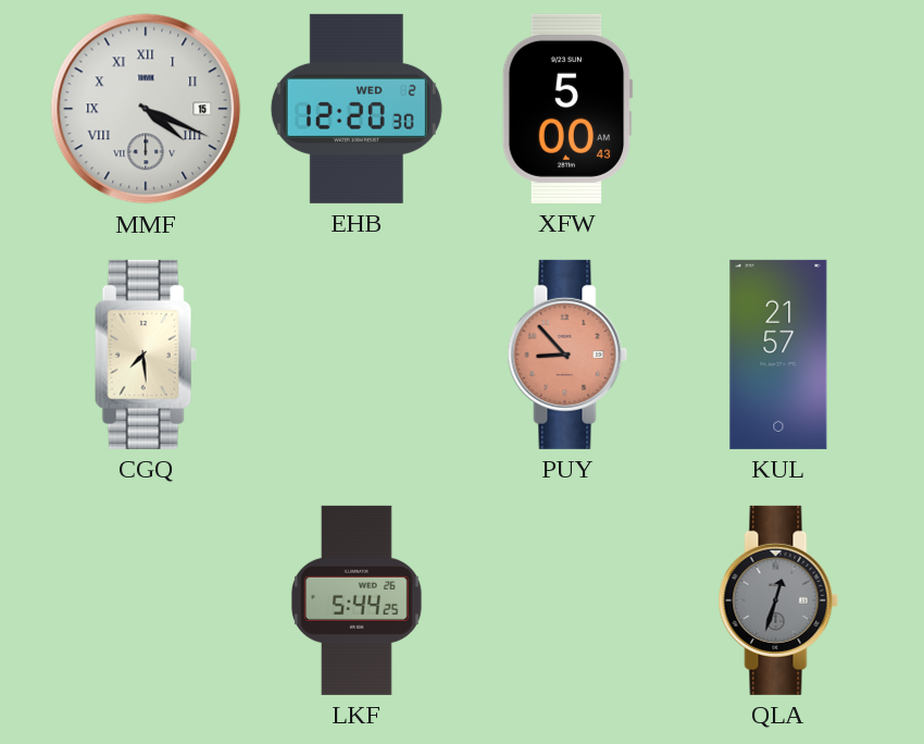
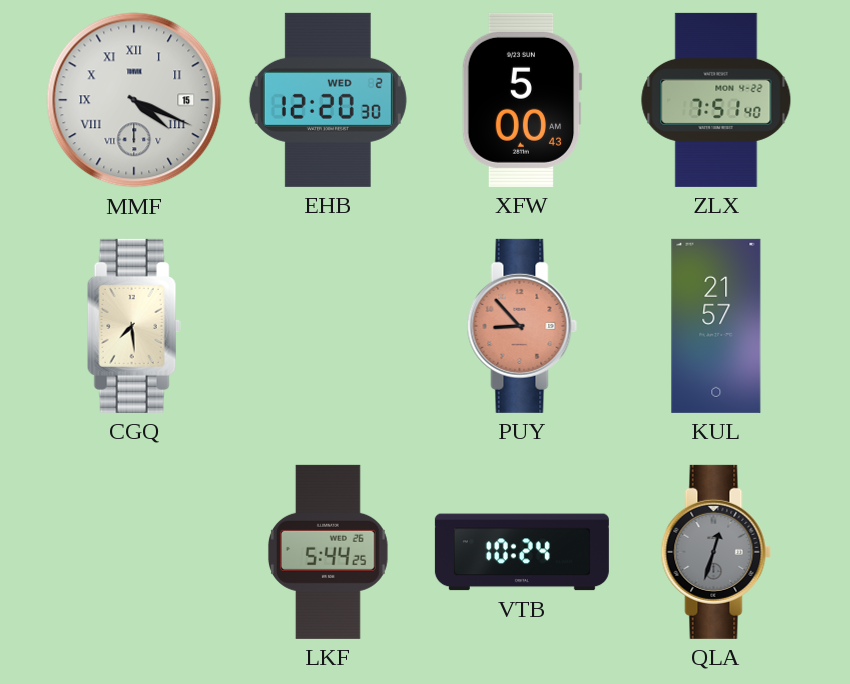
ZLX: none -> 7:51 (716, 100)
VTB: none -> 10:24 (522, 552)
